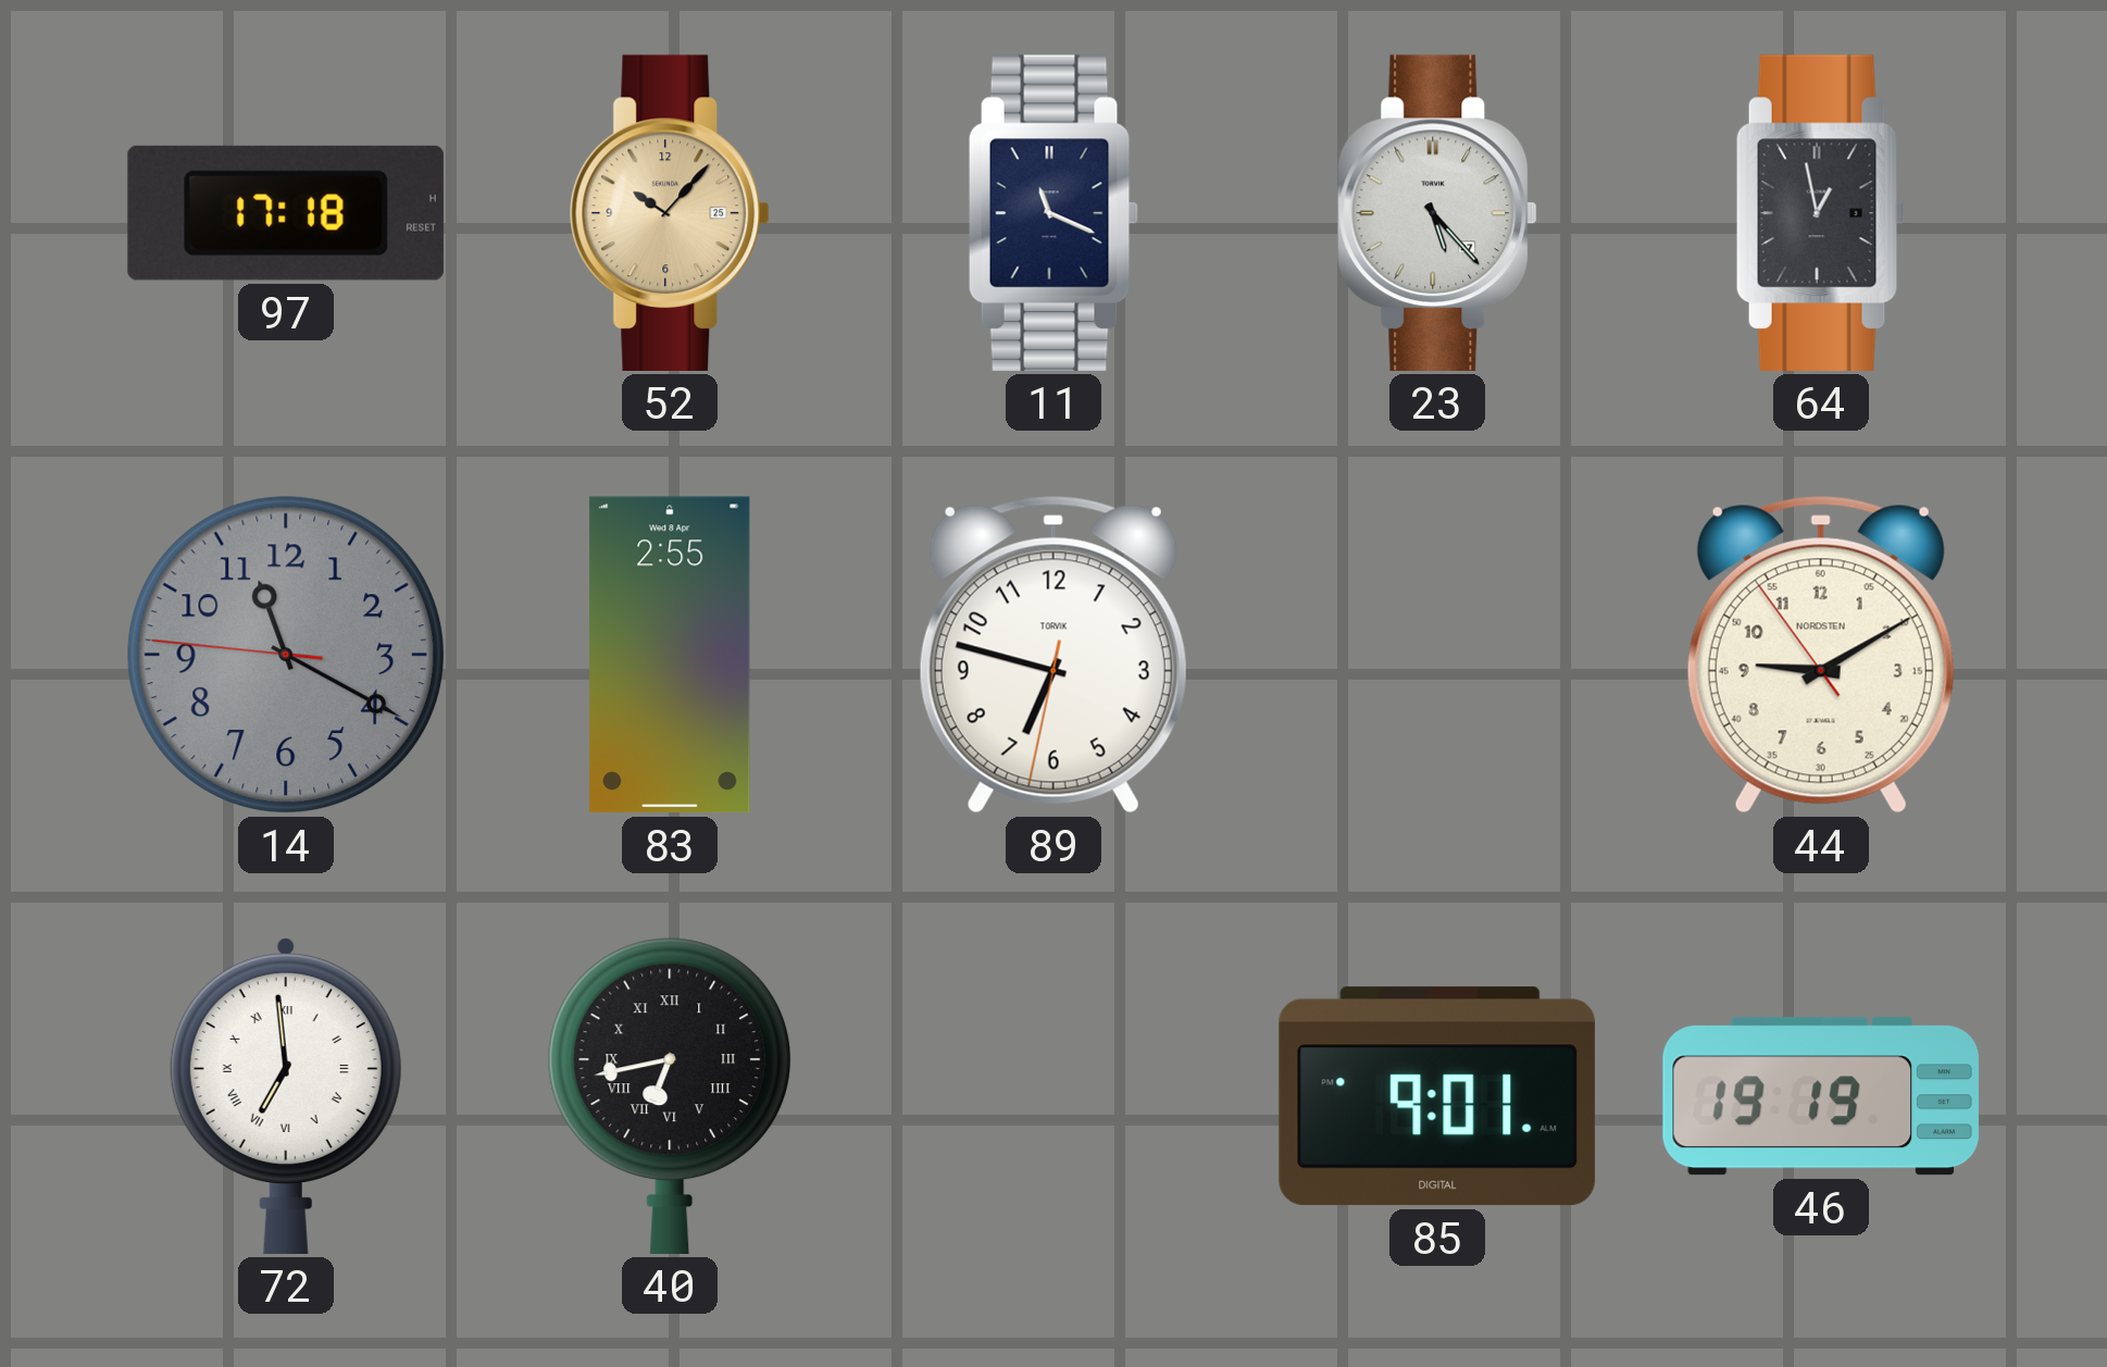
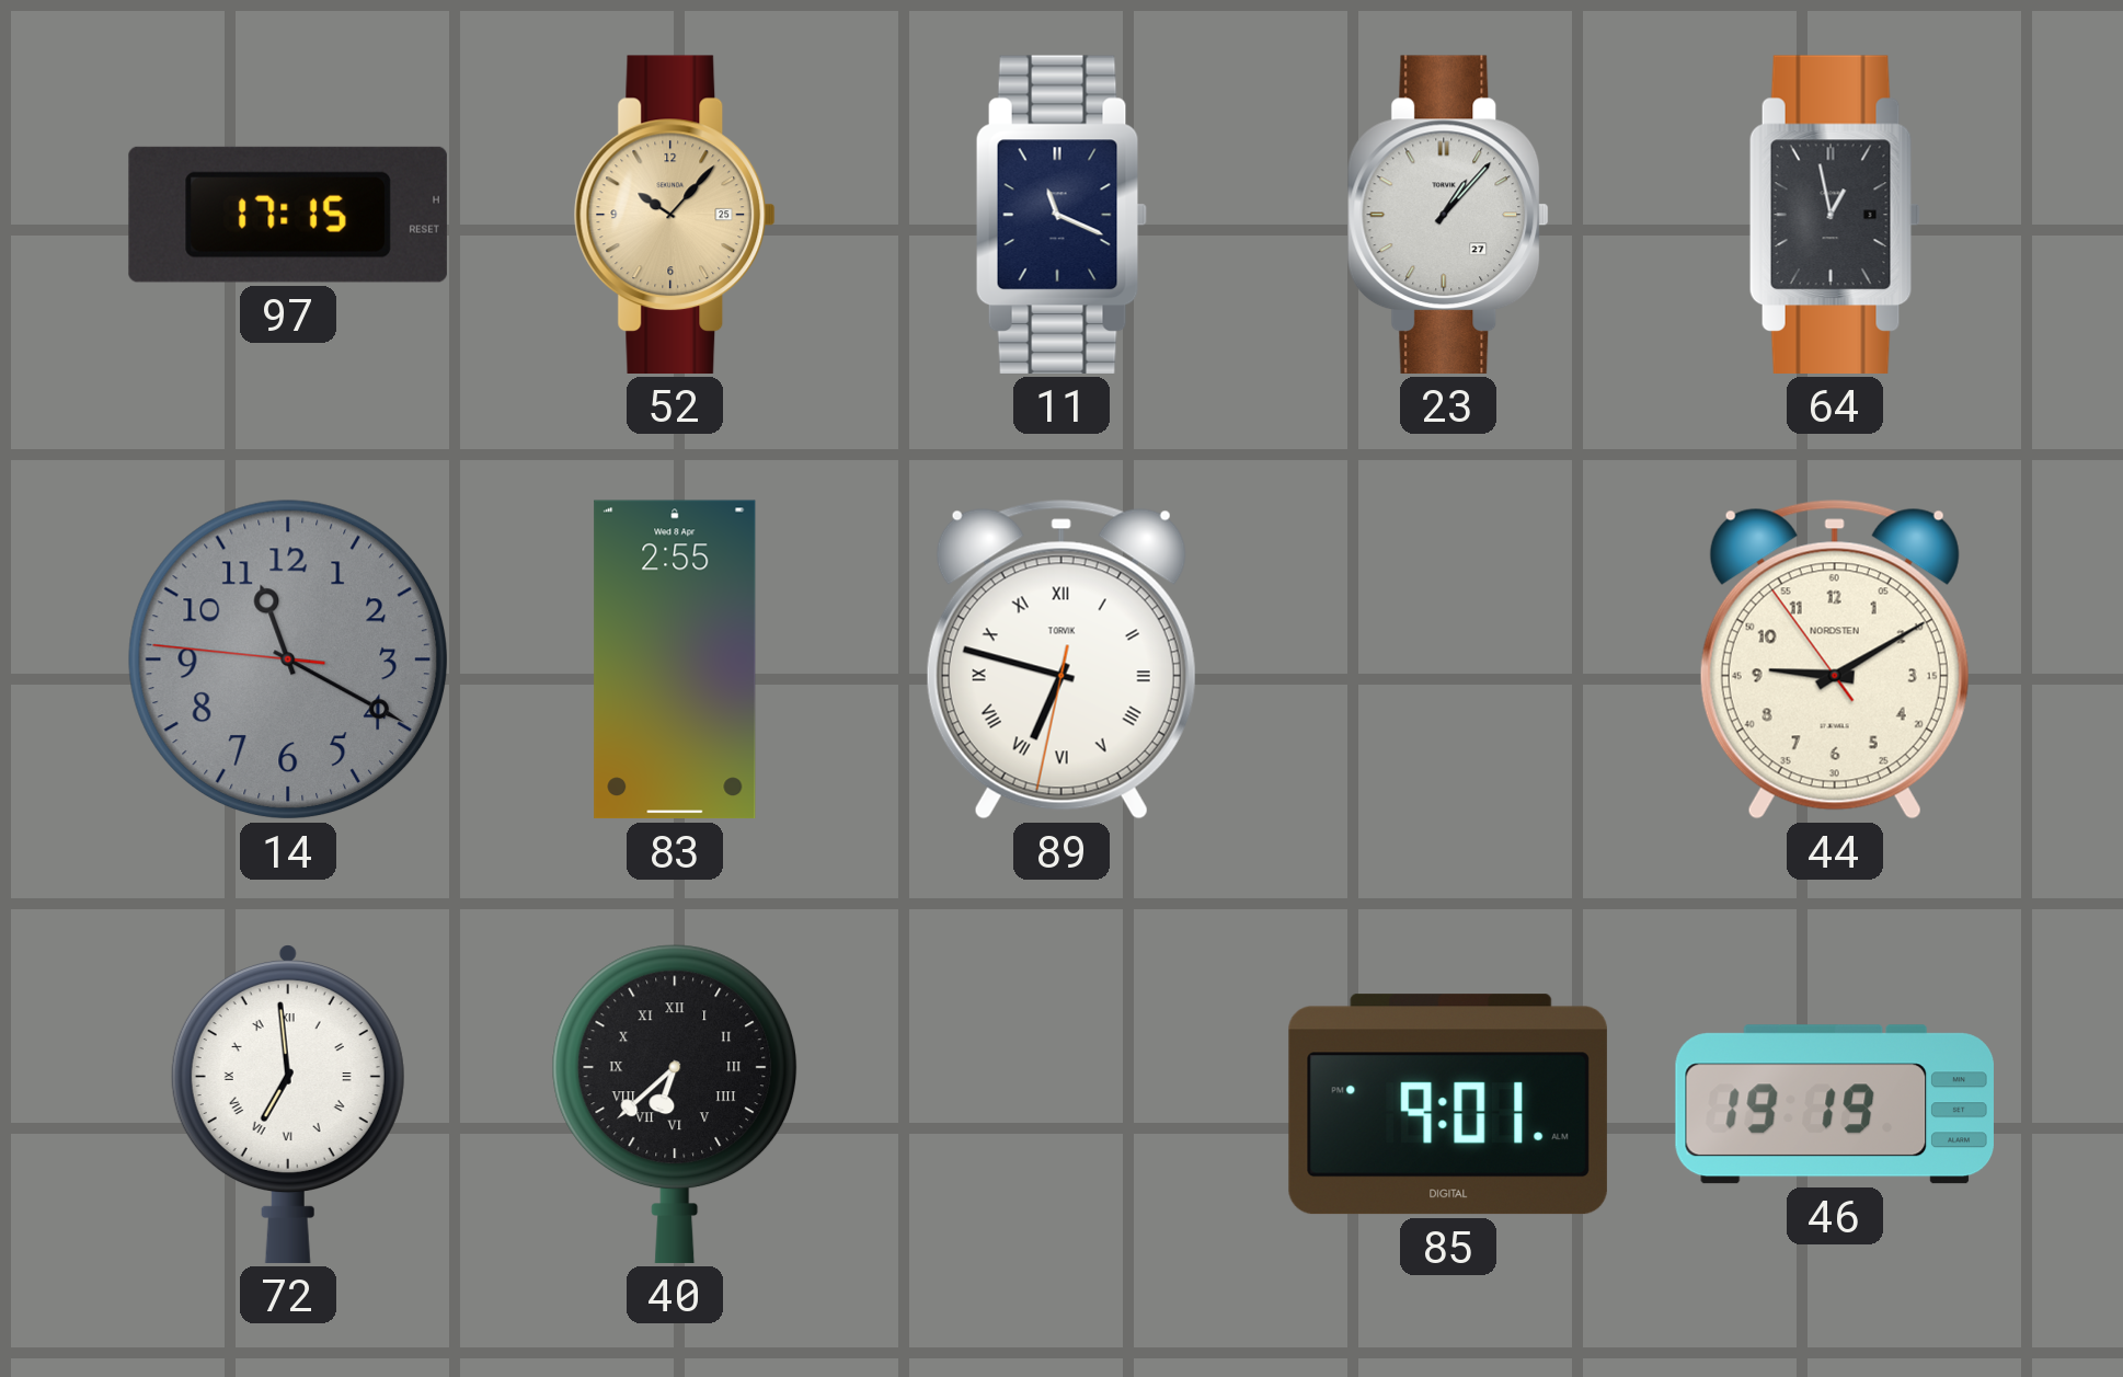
97: 17:18 -> 17:15 (288, 215)
23: 5:23 -> 1:07 (1448, 215)
89 numerals: Arabic -> Roman (1061, 659)
40: 6:43 -> 6:38 (675, 1104)
